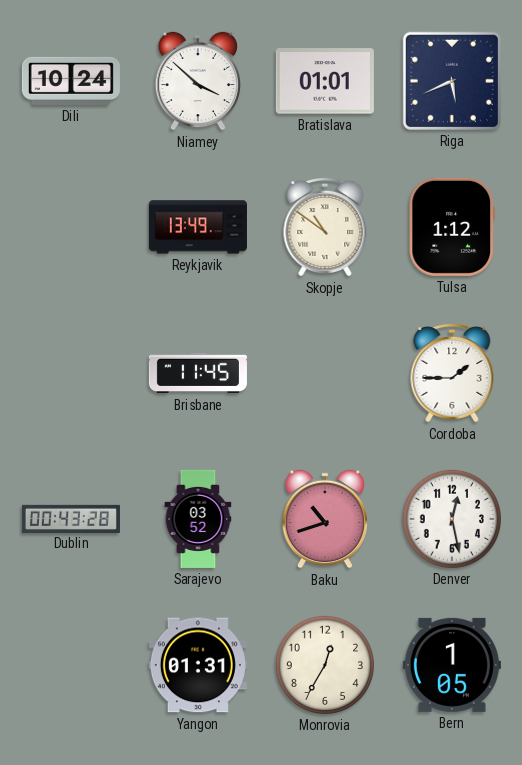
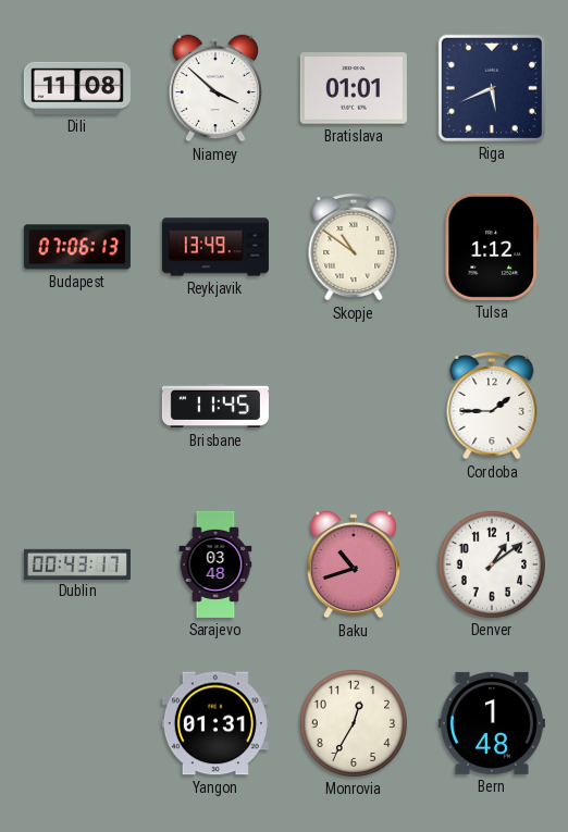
Dili: 10:24 -> 11:08 (77, 88)
Budapest: none -> 07:06 (77, 247)
Dublin: 00:43:28 -> 00:43:17 (77, 563)
Sarajevo: 03:52 -> 03:48 (215, 564)
Denver: 12:28 -> 1:09 (492, 564)
Bern: 1:05 -> 1:48 (492, 723)
